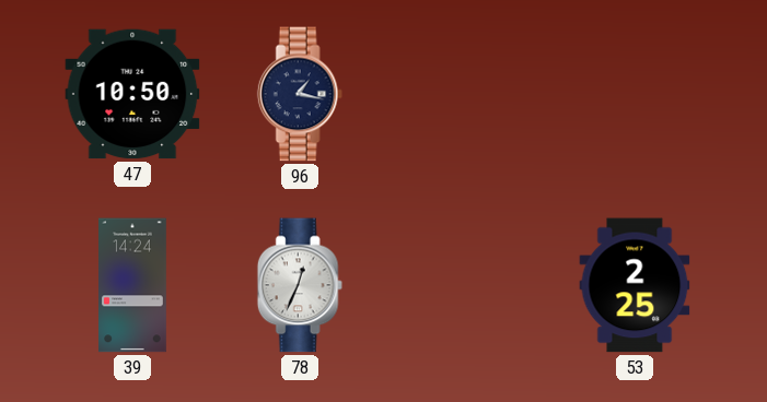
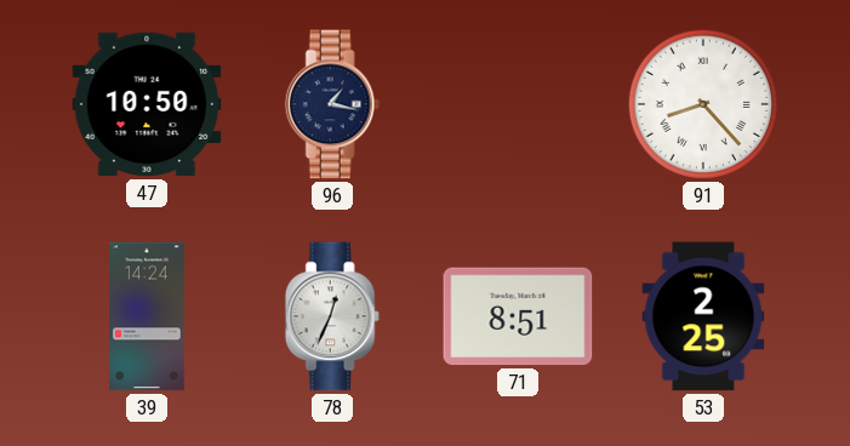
91: none -> 8:23 (703, 104)
71: none -> 8:51 (518, 316)
